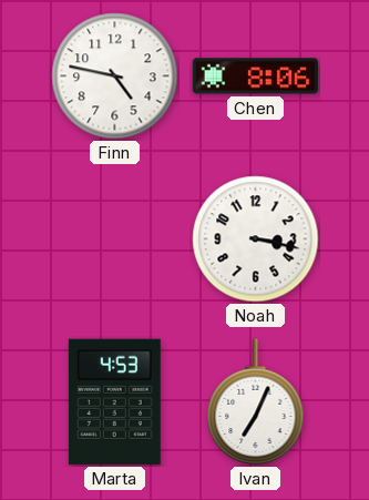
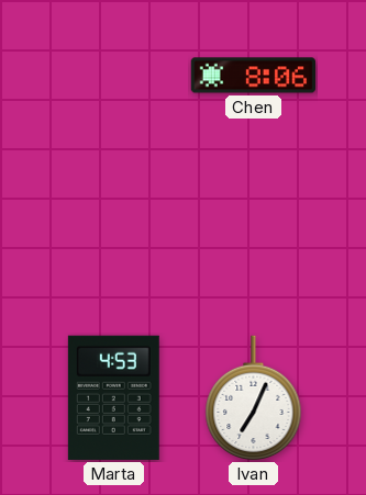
Finn: 4:47 -> none (115, 76)
Noah: 3:17 -> none (256, 239)
